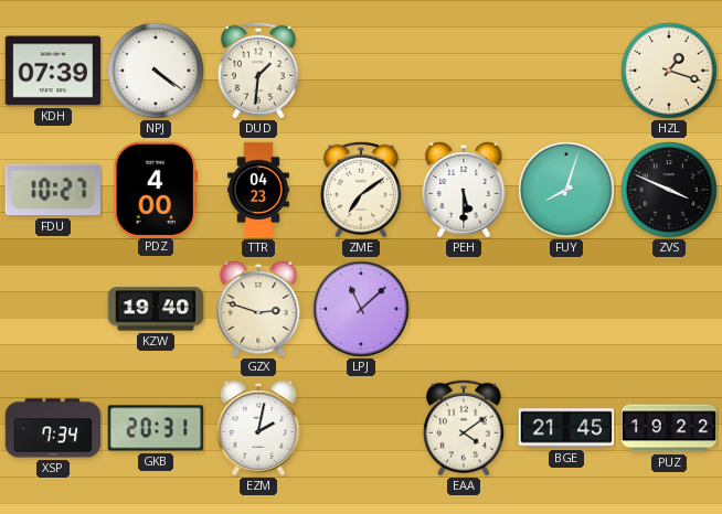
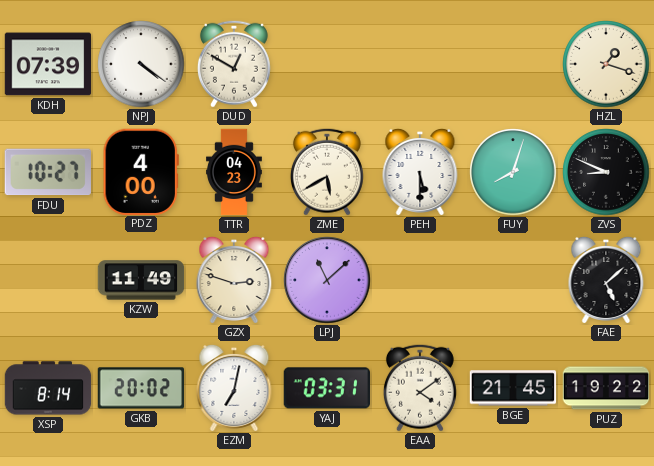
DUD: 1:31 -> 12:50 (234, 64)
ZME: 7:09 -> 5:40 (327, 172)
ZVS: 3:49 -> 8:49 (606, 172)
KZW: 19:40 -> 11:49 (141, 280)
FAE: none -> 5:08 (606, 280)
XSP: 7:34 -> 8:14 (48, 388)
GKB: 20:31 -> 20:02 (141, 388)
EZM: 2:02 -> 7:02 (234, 388)
YAJ: none -> 03:31 (326, 388)
